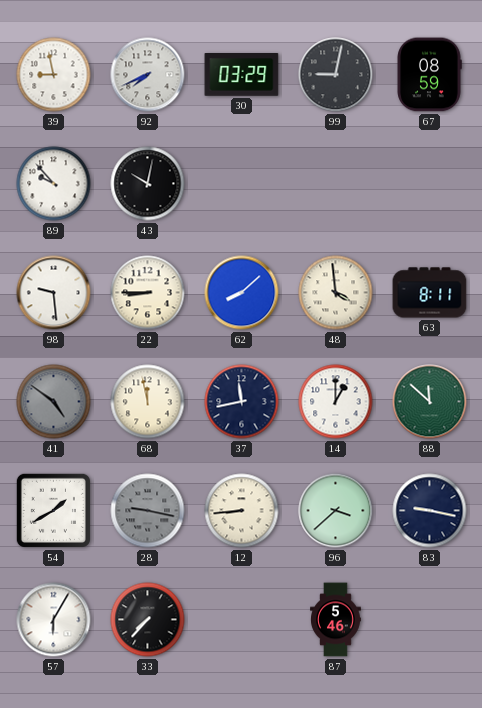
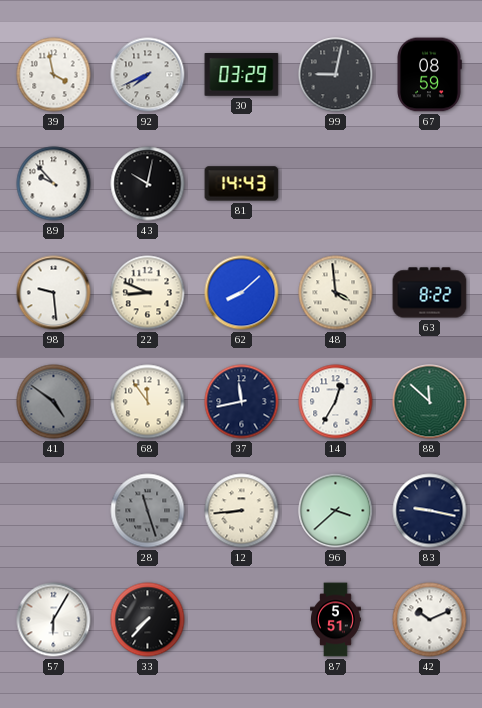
39: 8:58 -> 3:58 (54, 75)
81: none -> 14:43 (242, 184)
22: 8:45 -> 8:49 (148, 293)
63: 8:11 -> 8:22 (430, 293)
68: 11:58 -> 11:54 (148, 402)
14: 1:00 -> 12:35 (336, 402)
54: 1:40 -> none (53, 510)
28: 9:17 -> 11:27 (148, 511)
87: 5:46 -> 5:51 (336, 620)
42: none -> 10:11 (430, 620)
